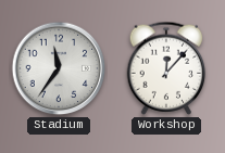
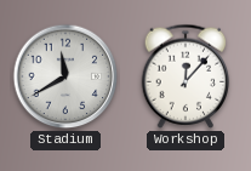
Stadium: 11:36 -> 11:40 (65, 76)
